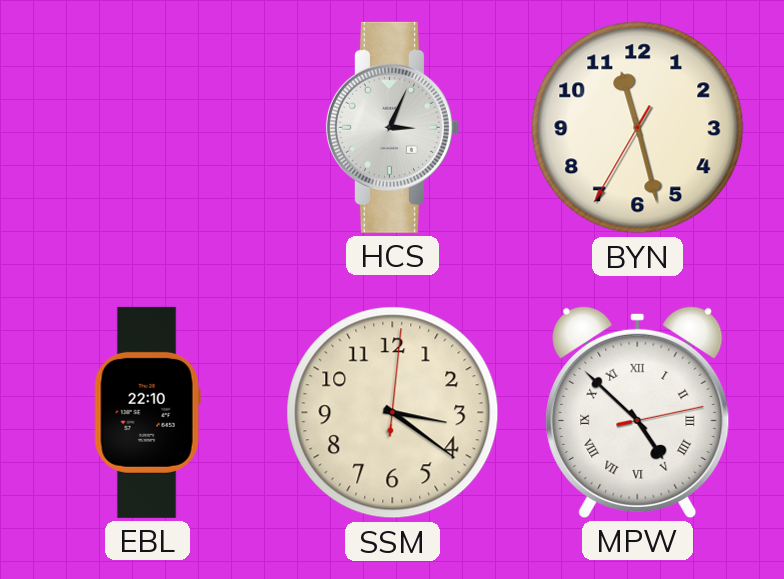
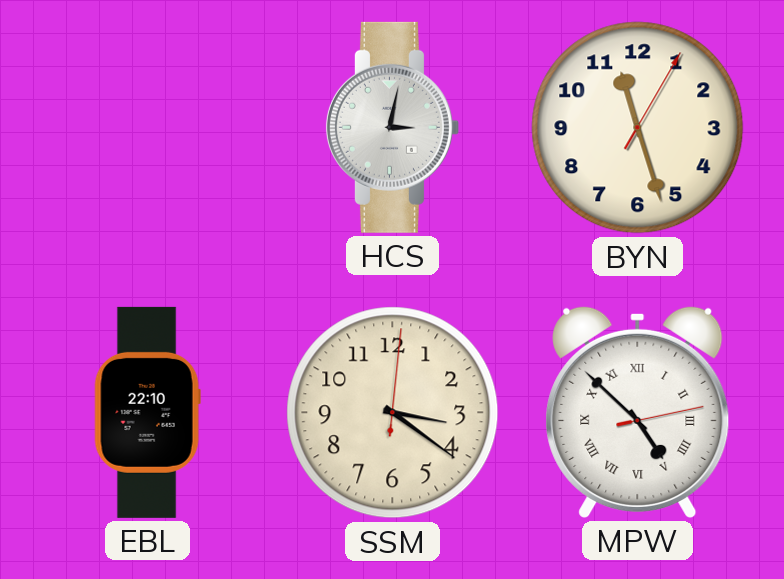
HCS: 3:04 -> 3:02 (392, 127)
BYN: 11:27:35 -> 11:27:05 (638, 128)
